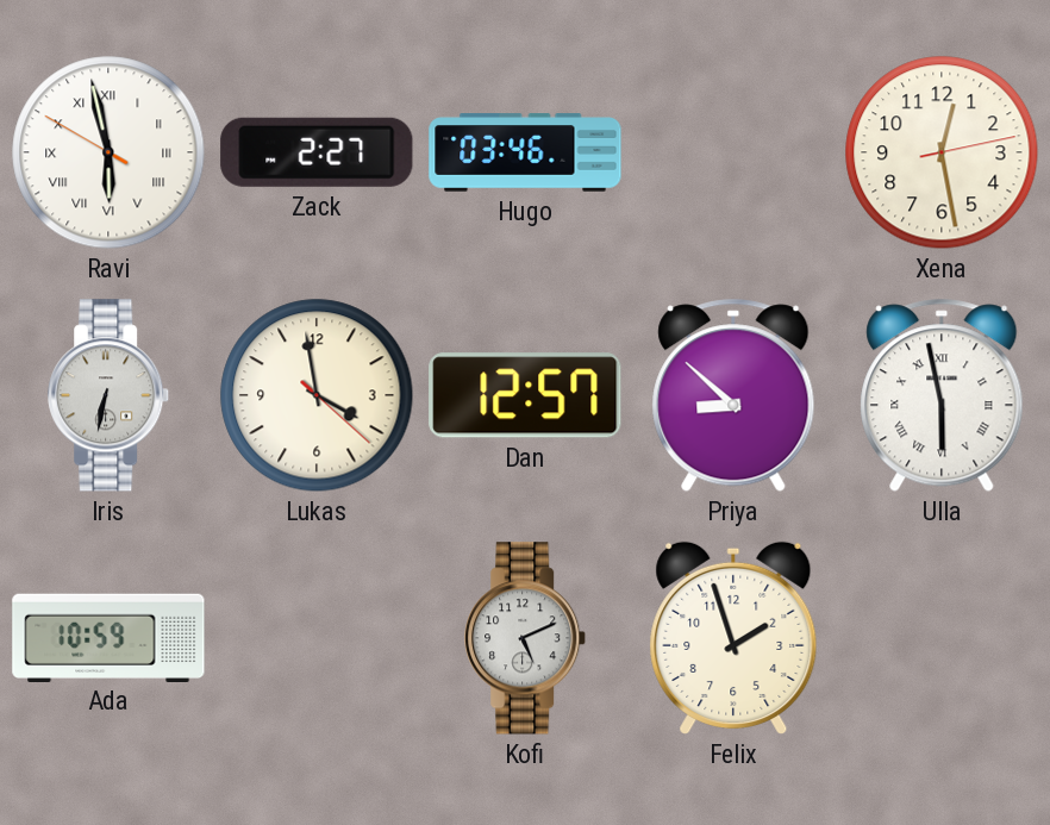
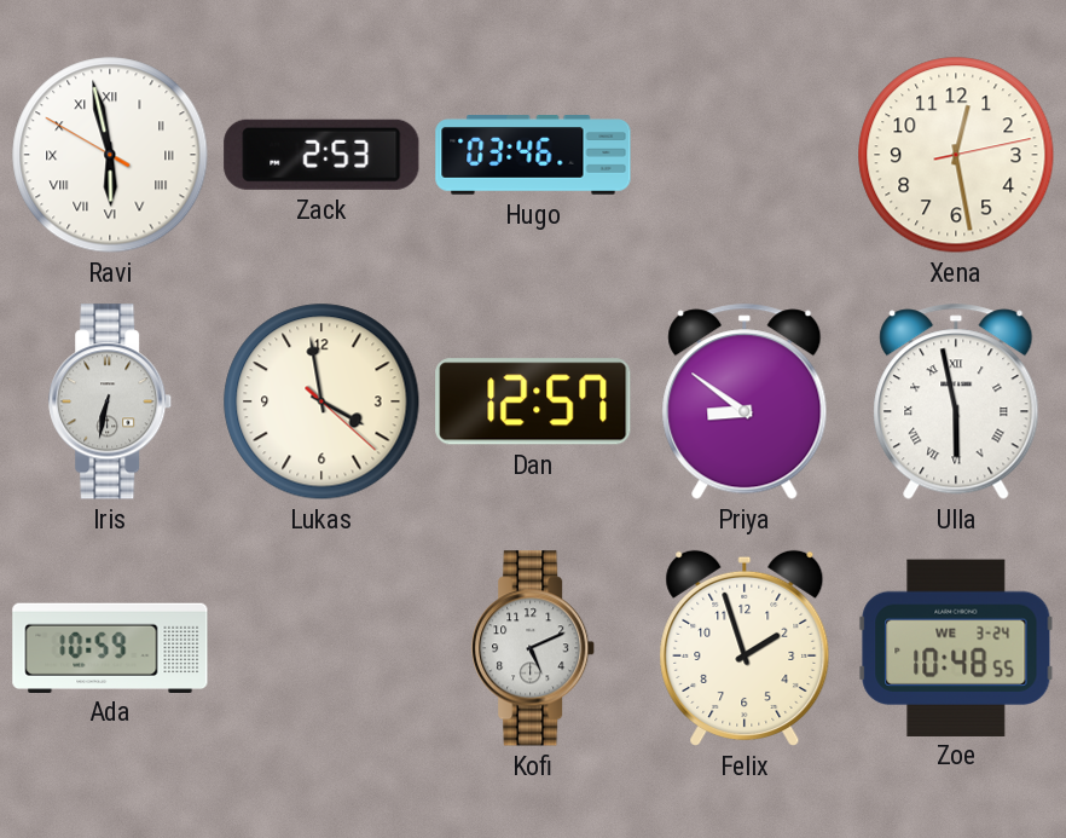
Zack: 2:27 -> 2:53 (321, 155)
Priya: 8:52 -> 8:51 (745, 401)
Zoe: none -> 10:48 (956, 647)
